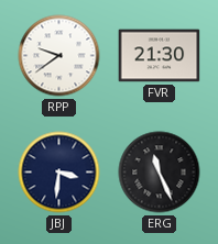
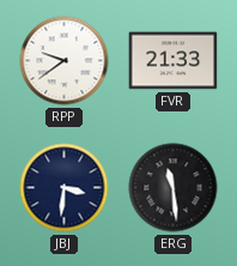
FVR: 21:30 -> 21:33 (174, 61)
ERG: 11:26 -> 11:29 (174, 188)
